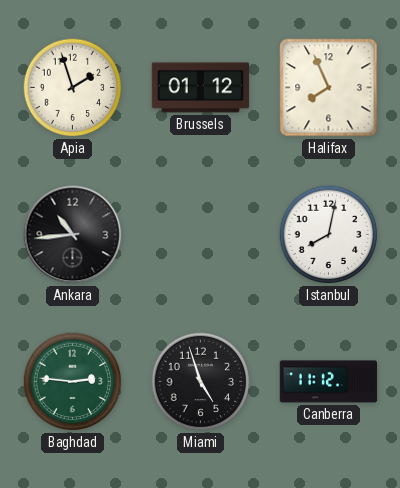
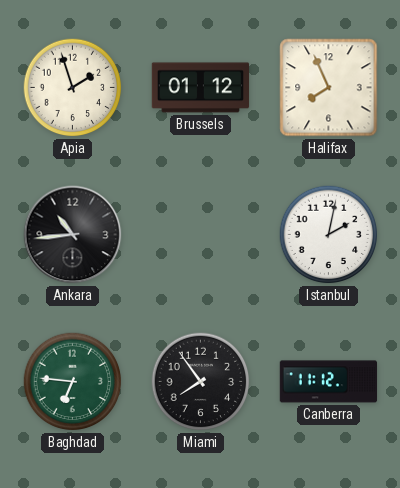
Istanbul: 8:02 -> 2:02 (329, 235)
Baghdad: 2:46 -> 6:46 (73, 382)
Miami: 4:57 -> 7:54 (201, 382)
